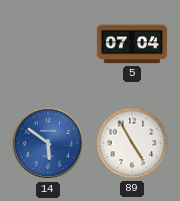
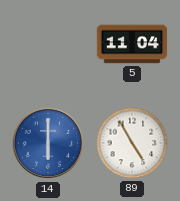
5: 07:04 -> 11:04 (132, 44)
14: 5:51 -> 6:00 (48, 143)
